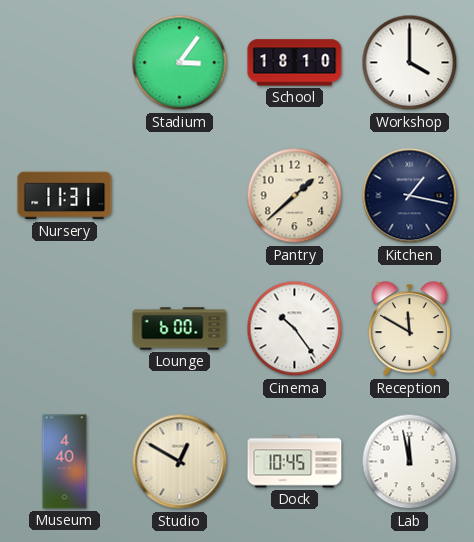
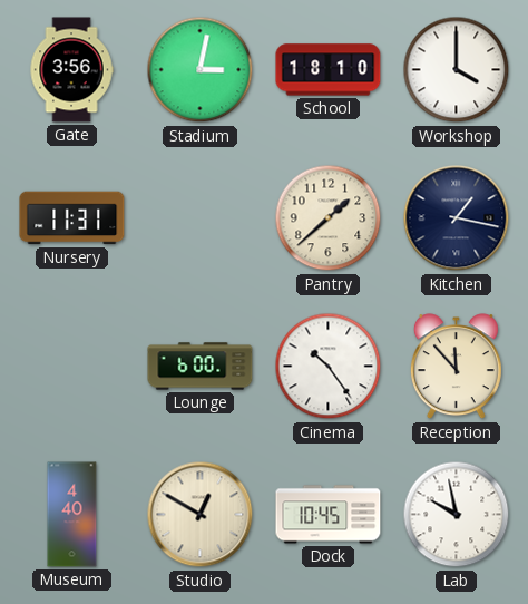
Gate: none -> 3:56 (71, 70)
Stadium: 3:06 -> 3:02 (201, 70)
Reception: 11:50 -> 11:53 (456, 367)
Lab: 11:58 -> 9:58 (457, 515)
